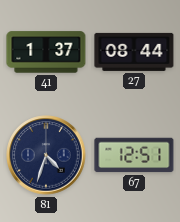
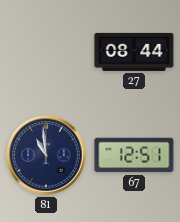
41: 1:37 -> none (46, 52)
81: 4:33 -> 10:59 (46, 155)
